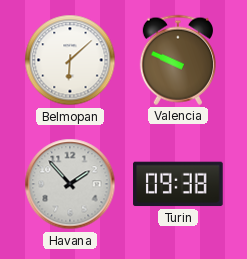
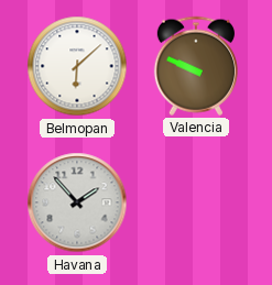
Turin: 09:38 -> none (178, 184)
